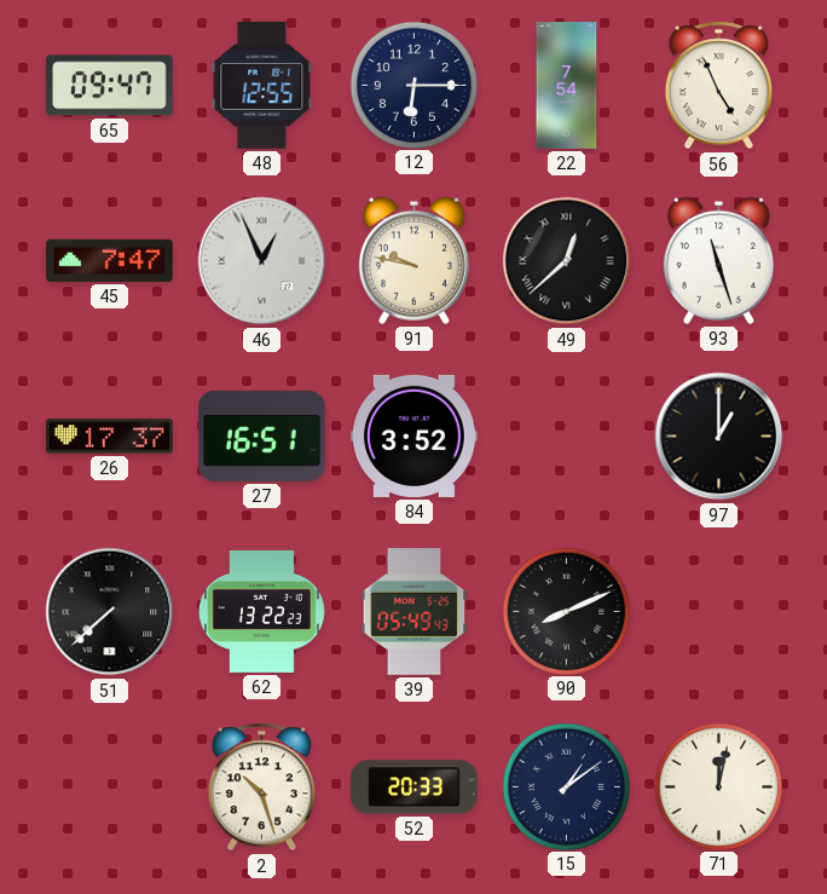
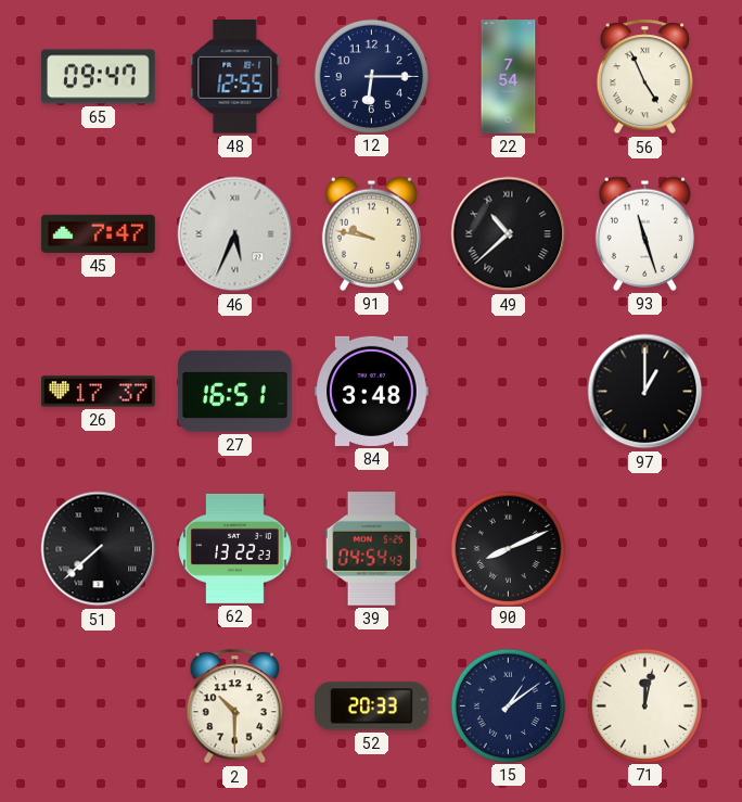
46: 12:56 -> 5:34 (235, 234)
49: 12:38 -> 10:38 (509, 234)
84: 3:52 -> 3:48 (372, 391)
39: 05:49 -> 04:54 (372, 549)
2: 10:27 -> 10:30 (234, 706)
